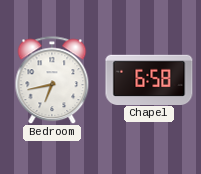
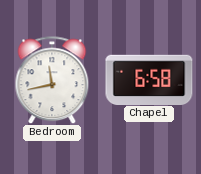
Bedroom: 6:43 -> 11:43 (52, 80)
